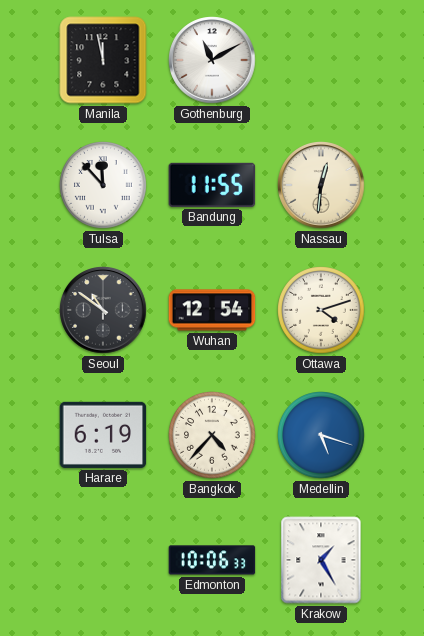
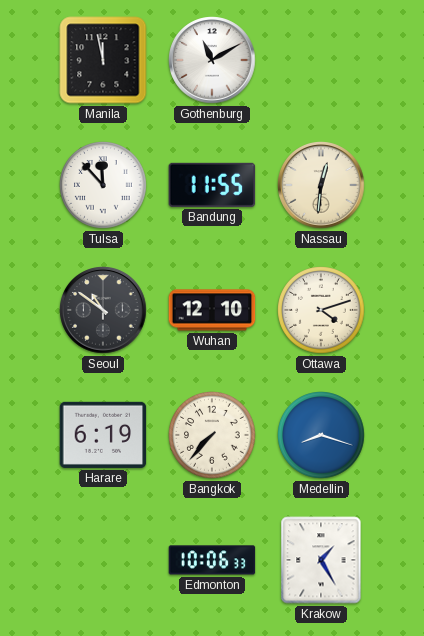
Wuhan: 12:54 -> 12:10 (212, 310)
Bangkok: 4:37 -> 7:37 (212, 435)
Medellin: 5:18 -> 8:18 (321, 435)
